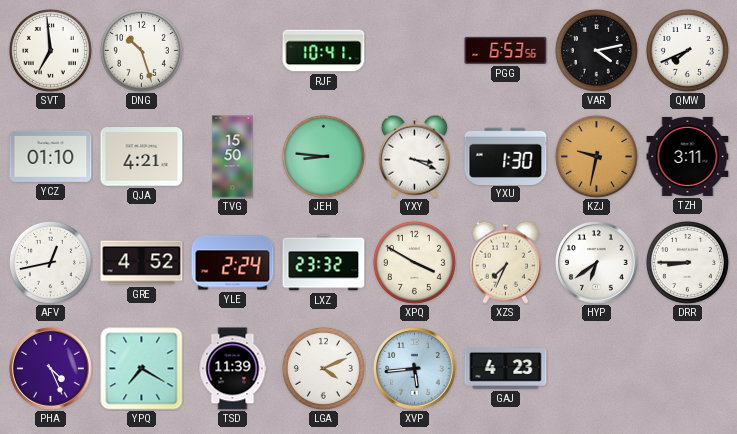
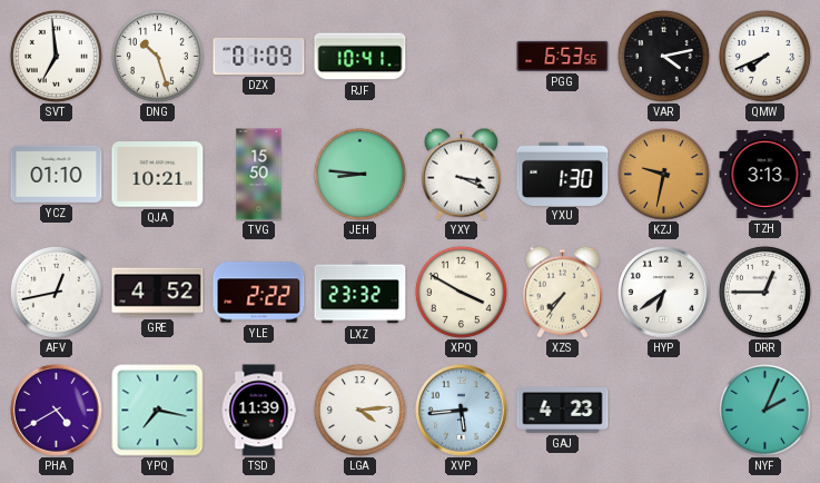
DZX: none -> 01:09 (259, 56)
QJA: 4:21 -> 10:21 (158, 175)
TZH: 3:11 -> 3:13 (765, 174)
YLE: 2:24 -> 2:22 (259, 293)
XZS: 7:34 -> 7:36 (562, 292)
DRR: 8:45 -> 12:45 (764, 292)
PHA: 4:26 -> 4:40 (57, 411)
YPQ: 7:20 -> 7:17 (158, 411)
LGA: 4:11 -> 4:14 (359, 410)
NYF: none -> 2:04 (764, 410)
